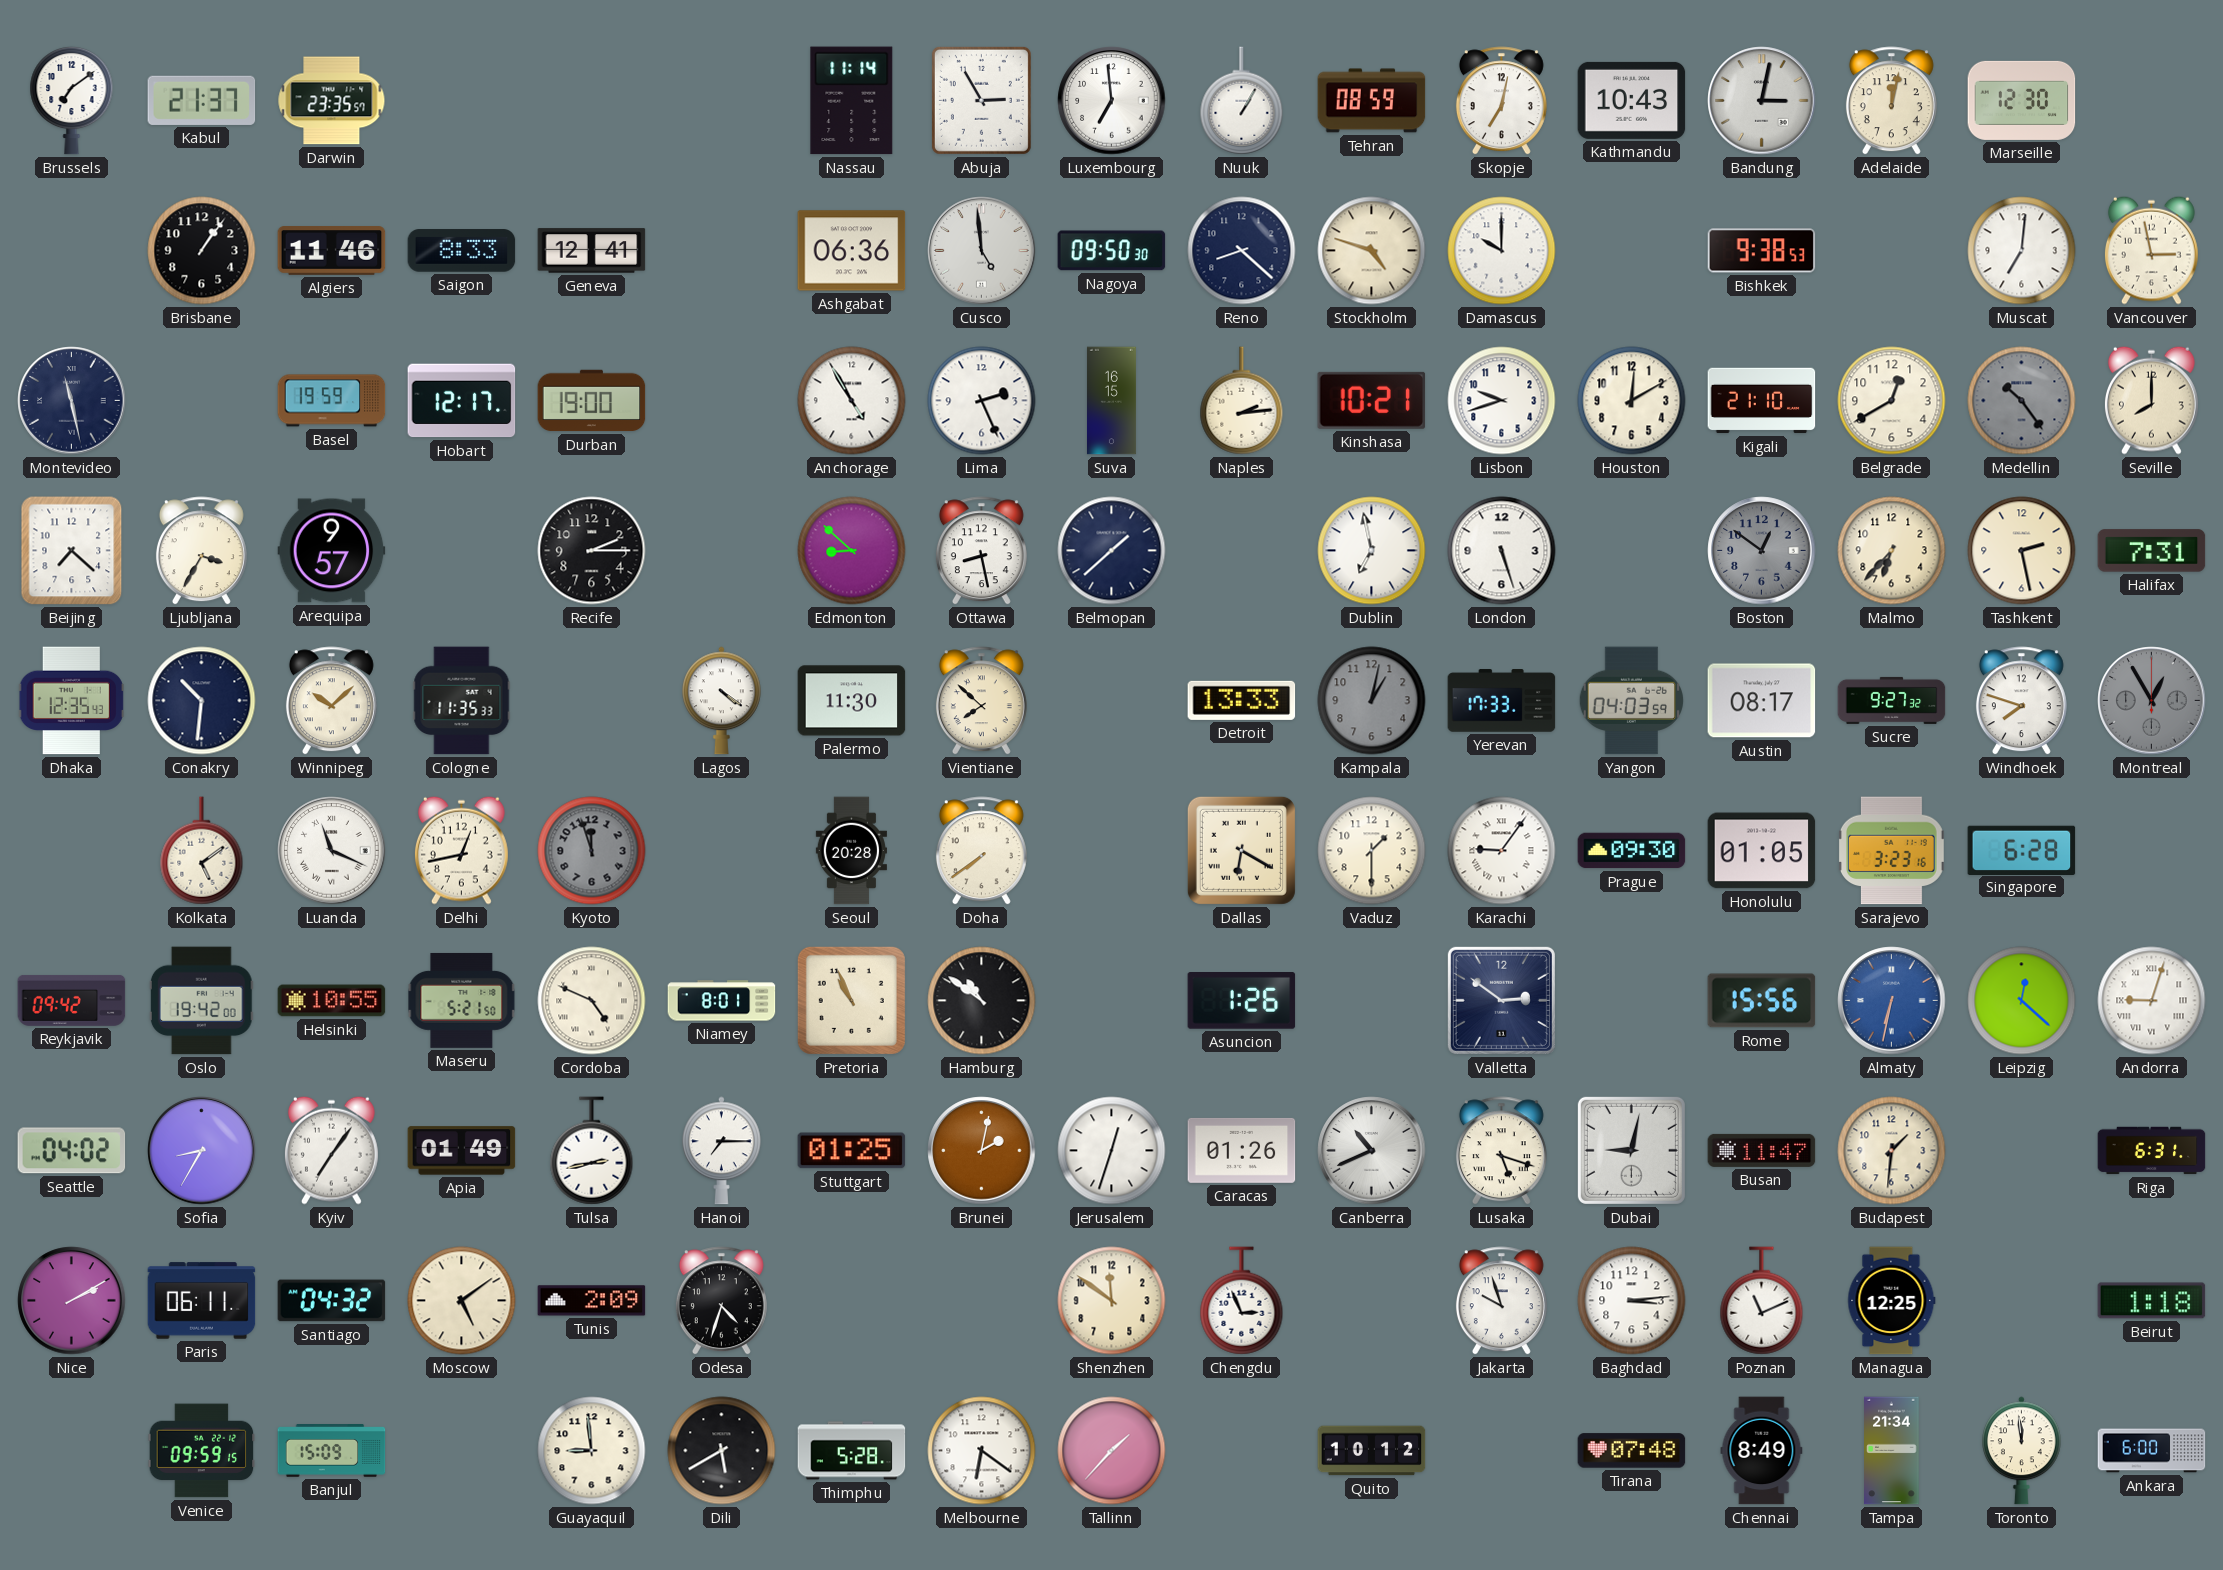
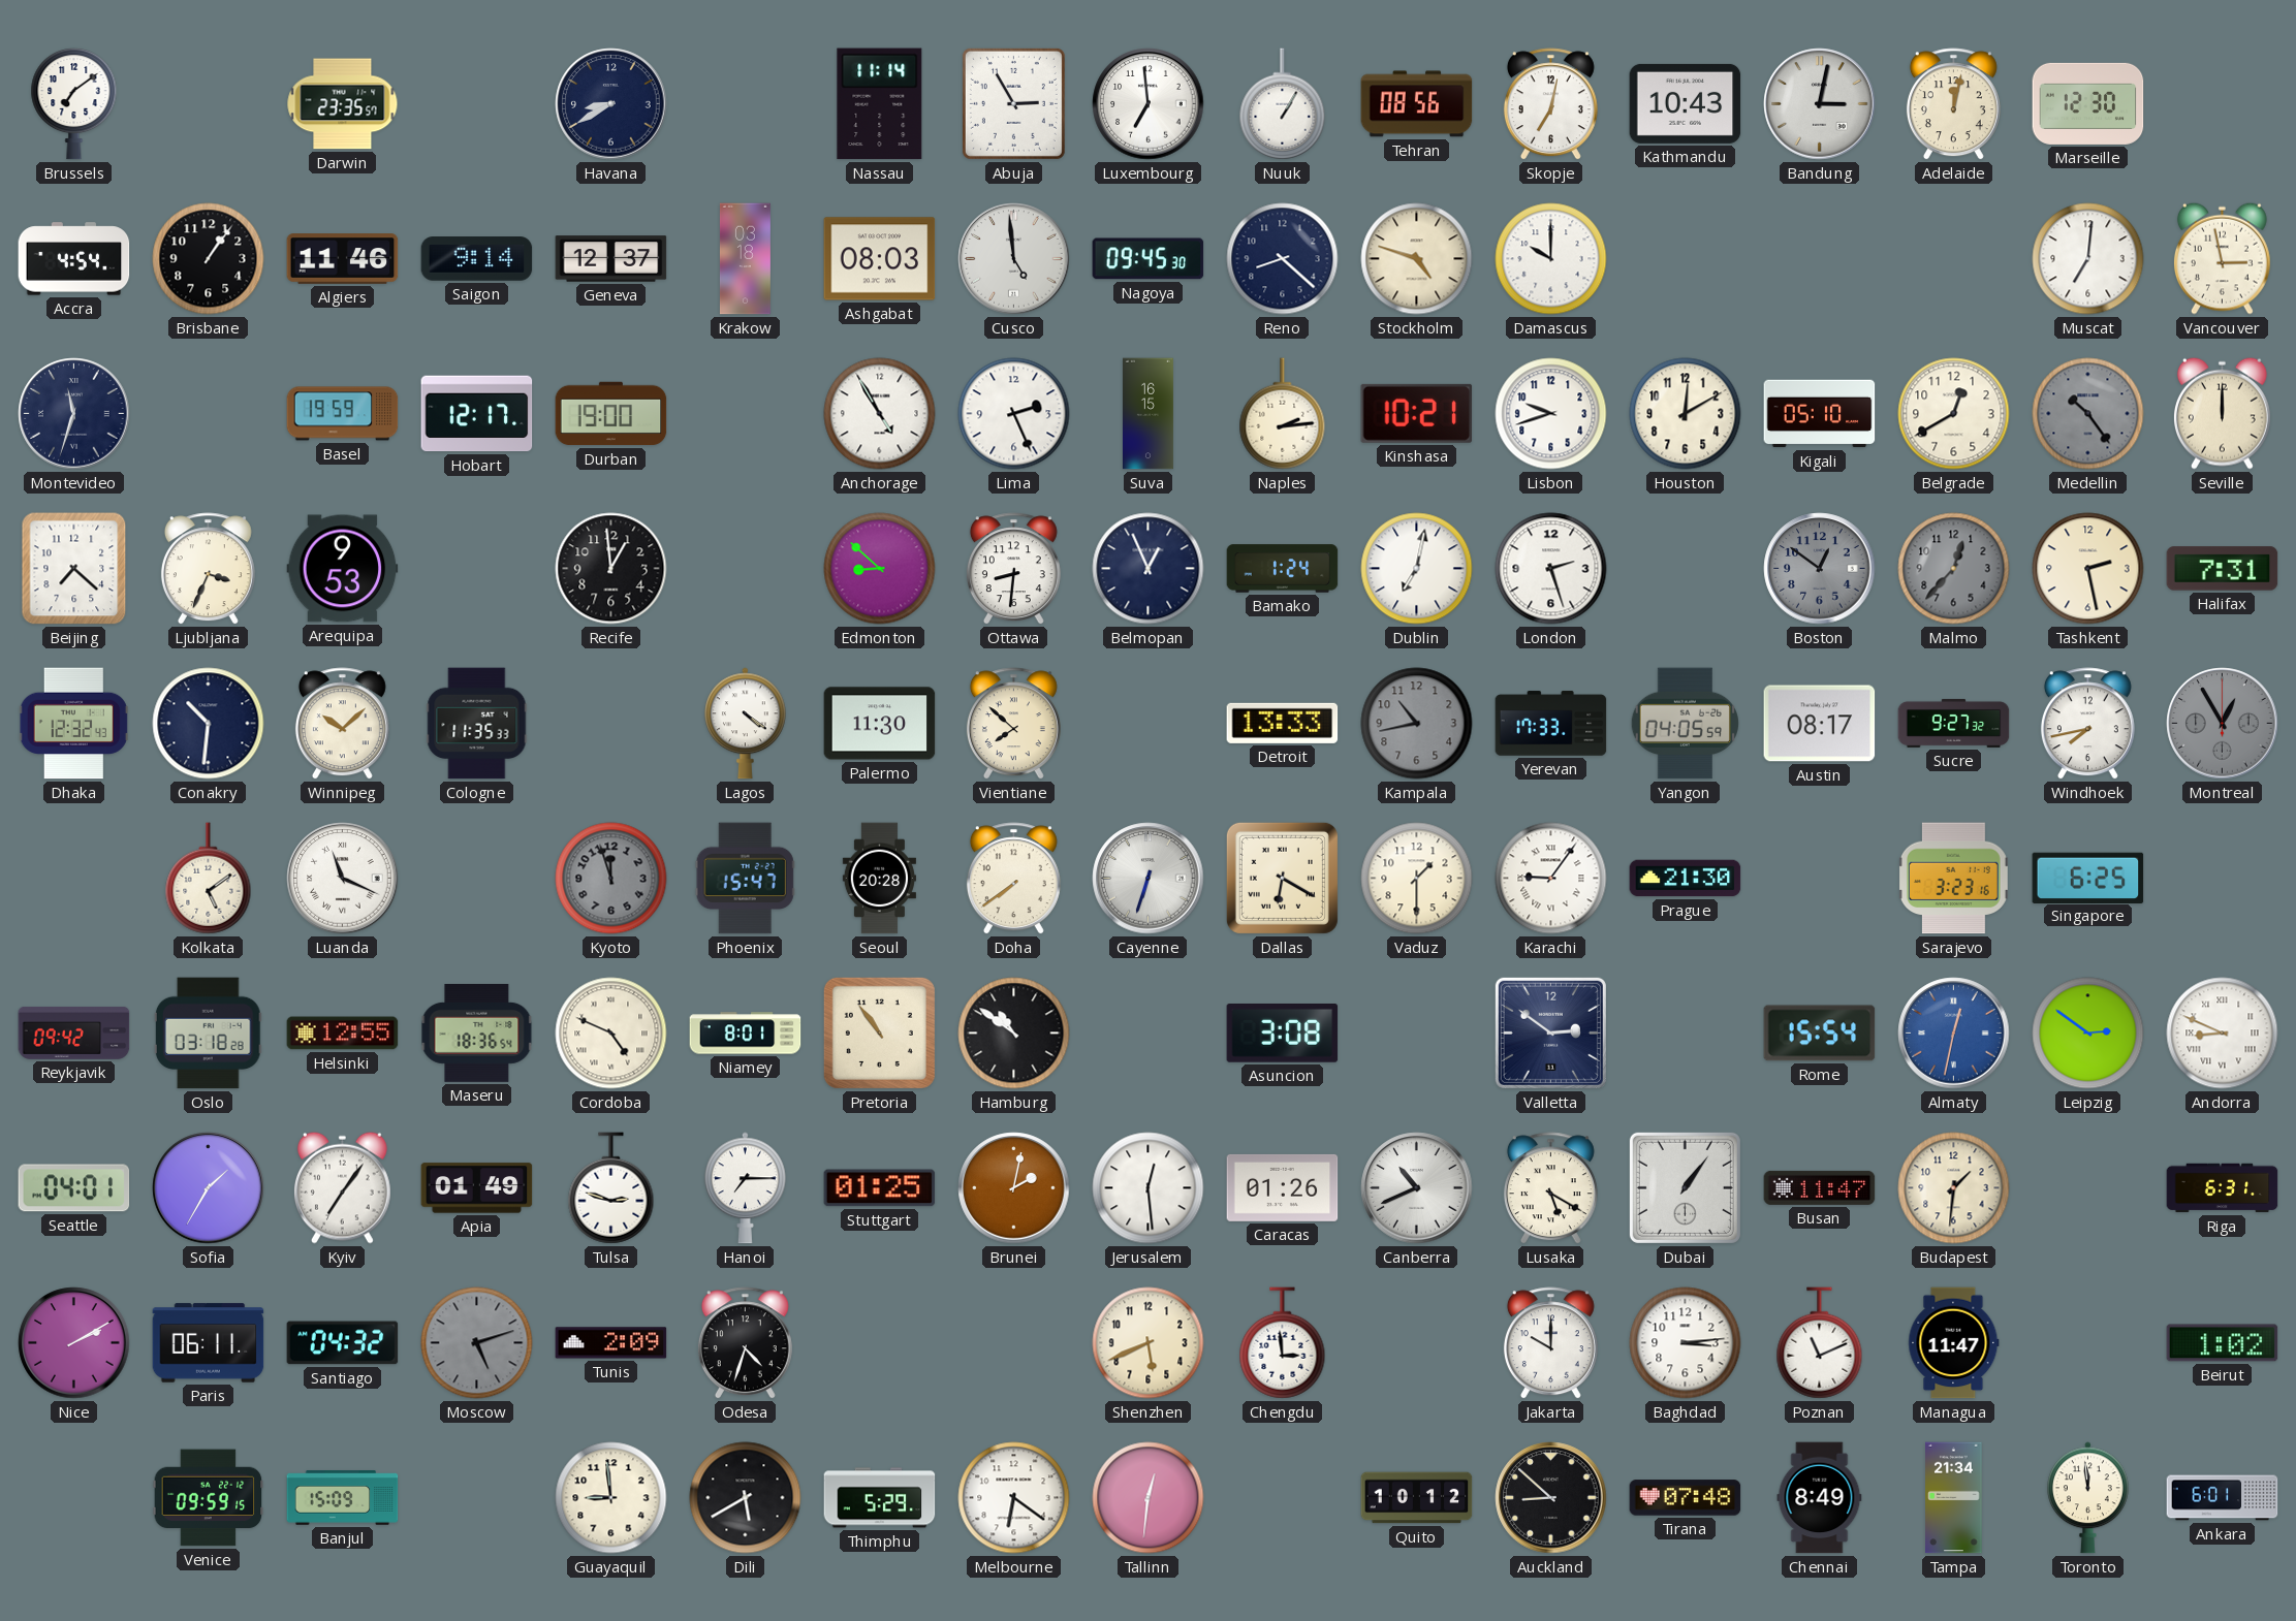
Kabul: 21:37 -> none (202, 100)
Havana: none -> 8:40 (611, 104)
Tehran: 08:59 -> 08:56 (1417, 104)
Accra: none -> 4:54 (74, 259)
Saigon: 8:33 -> 9:14 (477, 259)
Geneva: 12:41 -> 12:37 (611, 259)
Krakow: none -> 03:18 (745, 259)
Ashgabat: 06:36 -> 08:03 (880, 259)
Nagoya: 09:50 -> 09:45 (1149, 259)
Bishkek: 9:38 -> none (1762, 251)
Montevideo: 11:28 -> 11:33 (74, 414)
Kigali: 21:10 -> 05:10 (1820, 414)
Seville: 8:00 -> 12:00 (2222, 413)
Ljubljana: 3:35 -> 3:34 (208, 569)
Arequipa: 9:57 -> 9:53 (343, 569)
Recife: 2:15 -> 12:59 (611, 569)
Ottawa: 8:28 -> 8:31 (1013, 569)
Belmopan: 1:38 -> 12:56 (1149, 569)
Bamako: none -> 1:24 (1283, 569)
Dublin: 6:58 -> 7:02 (1417, 569)
London: 5:27 -> 2:27 (1551, 569)
Malmo: 6:37 -> 12:37 (1954, 569)
Malmo dial: cream -> grey (1954, 569)
Dhaka: 12:35 -> 12:32 (73, 724)
Kampala: 1:02 -> 10:43 (1417, 724)
Yangon: 04:03 -> 04:05 (1685, 724)
Windhoek: 7:48 -> 7:43 (2087, 724)
Delhi: 12:43 -> none (461, 850)
Phoenix: none -> 15:47 (745, 879)
Cayenne: none -> 6:33 (1149, 879)
Prague: 09:30 -> 21:30 (1686, 879)
Honolulu: 01:05 -> none (1762, 851)
Singapore: 6:28 -> 6:25 (2088, 878)
Oslo: 19:42 -> 03:18 (208, 1034)
Helsinki: 10:55 -> 12:55 (343, 1034)
Maseru: 5:21 -> 18:36 (477, 1032)
Pretoria: 10:56 -> 10:54 (879, 1032)
Asuncion: 1:26 -> 3:08 (1283, 1034)
Rome: 15:56 -> 15:54 (1820, 1034)
Almaty: 6:32 -> 12:32 (1954, 1034)
Leipzig: 12:22 -> 2:51 (2088, 1034)
Andorra: 9:03 -> 8:49 (2223, 1034)
Seattle: 04:02 -> 04:01 (74, 1188)
Sofia: 8:35 -> 1:35 (209, 1188)
Tulsa: 2:43 -> 2:48 (611, 1188)
Jerusalem: 12:33 -> 12:29 (1149, 1188)
Lusaka: 5:18 -> 5:20 (1550, 1188)
Dubai: 9:02 -> 1:06 (1685, 1187)
Moscow: 5:09 -> 5:12 (477, 1343)
Moscow dial: cream -> grey (477, 1343)
Shenzhen: 11:51 -> 5:41 (1149, 1343)
Chengdu: 2:56 -> 2:59 (1283, 1343)
Jakarta: 9:57 -> 10:00 (1550, 1343)
Managua: 12:25 -> 11:47 (1954, 1343)
Beirut: 1:18 -> 1:02 (2223, 1343)
Thimphu: 5:28 -> 5:29 (880, 1498)
Tallinn: 1:37 -> 12:31 (1149, 1498)
Auckland: none -> 8:52 (1551, 1498)
Ankara: 6:00 -> 6:01 (2223, 1498)
